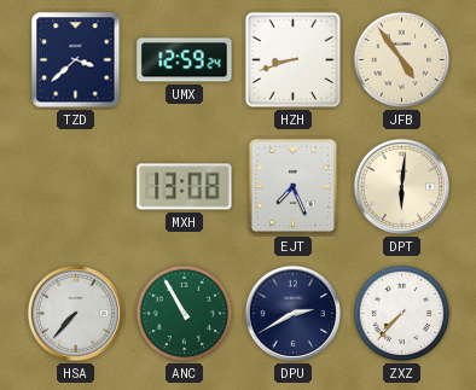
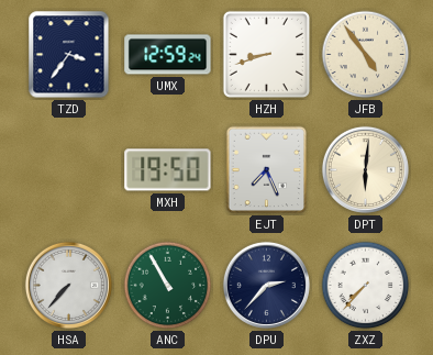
TZD: 3:38 -> 3:36 (69, 55)
MXH: 13:08 -> 19:50 (168, 170)
DPU: 2:40 -> 2:37 (266, 285)
